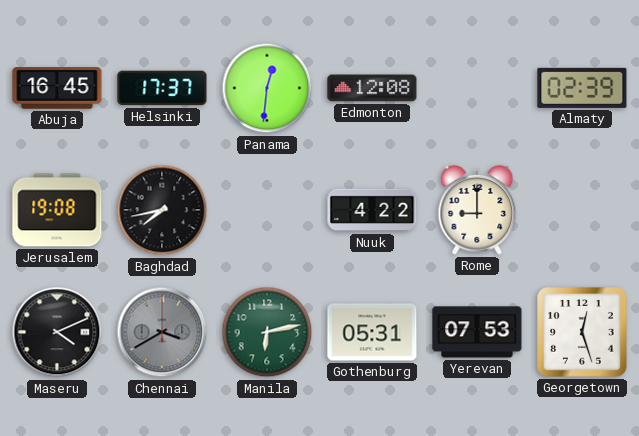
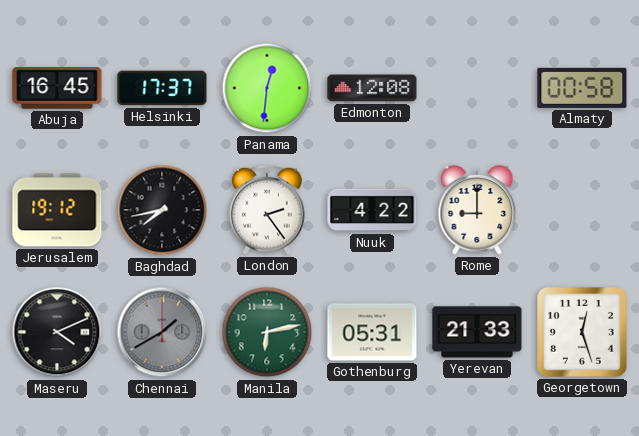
Almaty: 02:39 -> 00:58 (582, 88)
Jerusalem: 19:08 -> 19:12 (57, 210)
London: none -> 2:24 (267, 210)
Chennai: 3:40 -> 1:40 (162, 332)
Yerevan: 07:53 -> 21:33 (477, 332)
